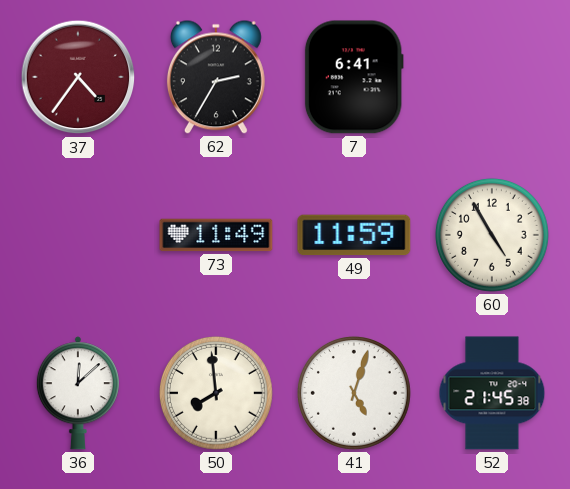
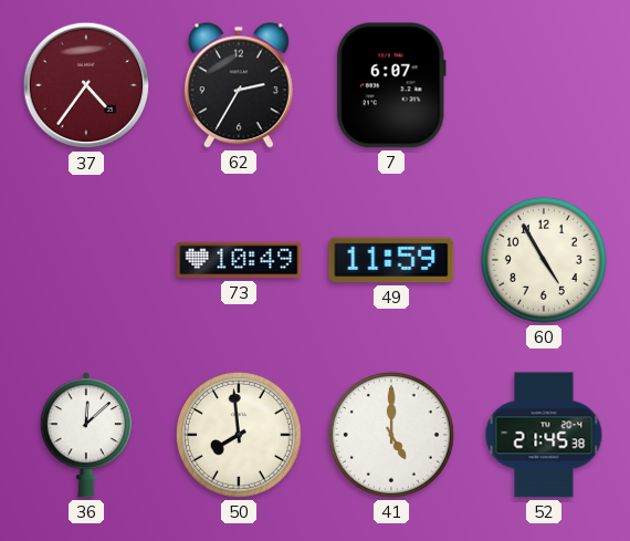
7: 6:41 -> 6:07 (391, 85)
73: 11:49 -> 10:49 (239, 260)
41: 5:03 -> 5:00 (391, 435)
